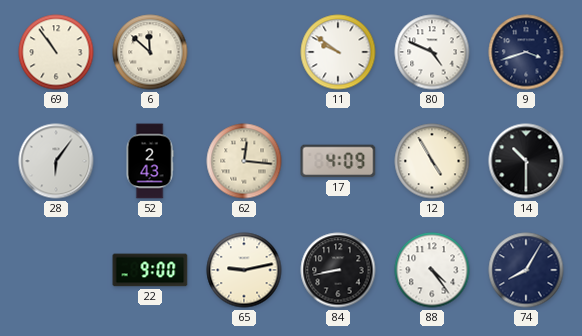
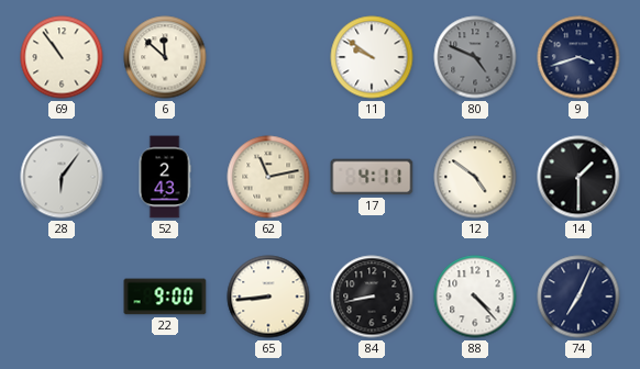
80 dial: white -> grey (475, 57)
62: 12:16 -> 11:13 (268, 177)
17: 4:09 -> 4:11 (372, 177)
12: 4:55 -> 4:51 (475, 177)
14: 10:30 -> 1:30 (578, 177)
65: 9:13 -> 8:44 (268, 297)
88: 4:24 -> 4:23 (475, 297)
74: 8:05 -> 7:04 (578, 297)
